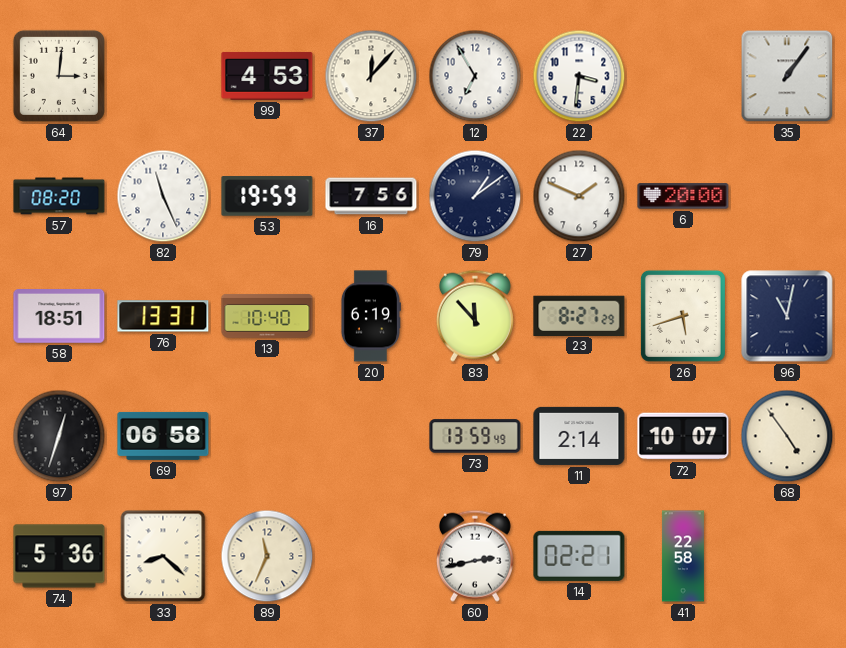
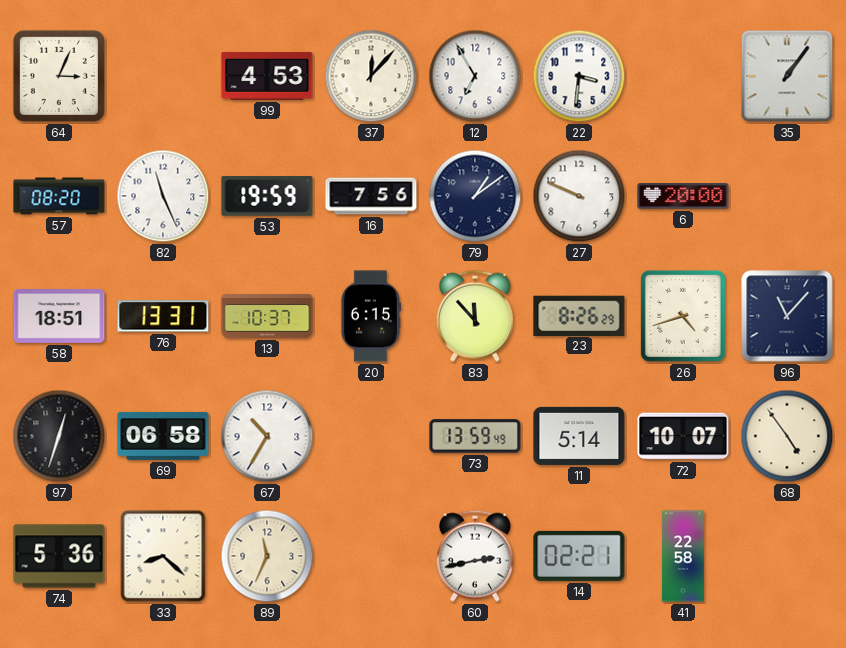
64: 3:01 -> 3:04 (59, 76)
27: 1:49 -> 9:49 (579, 196)
13: 10:40 -> 10:37 (267, 317)
20: 6:19 -> 6:15 (370, 316)
23: 8:27 -> 8:26 (579, 315)
26: 5:42 -> 4:42 (683, 316)
96: 11:02 -> 11:07 (787, 316)
67: none -> 10:35 (267, 436)
11: 2:14 -> 5:14 (579, 436)
